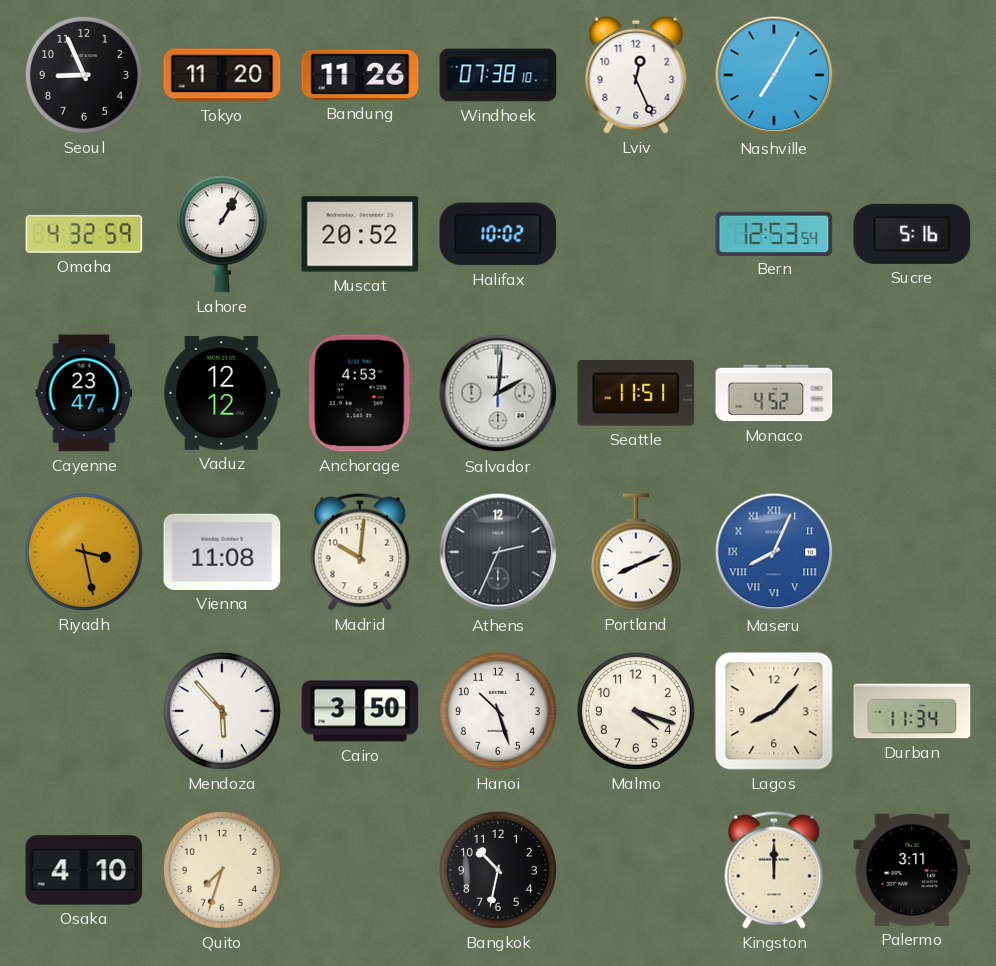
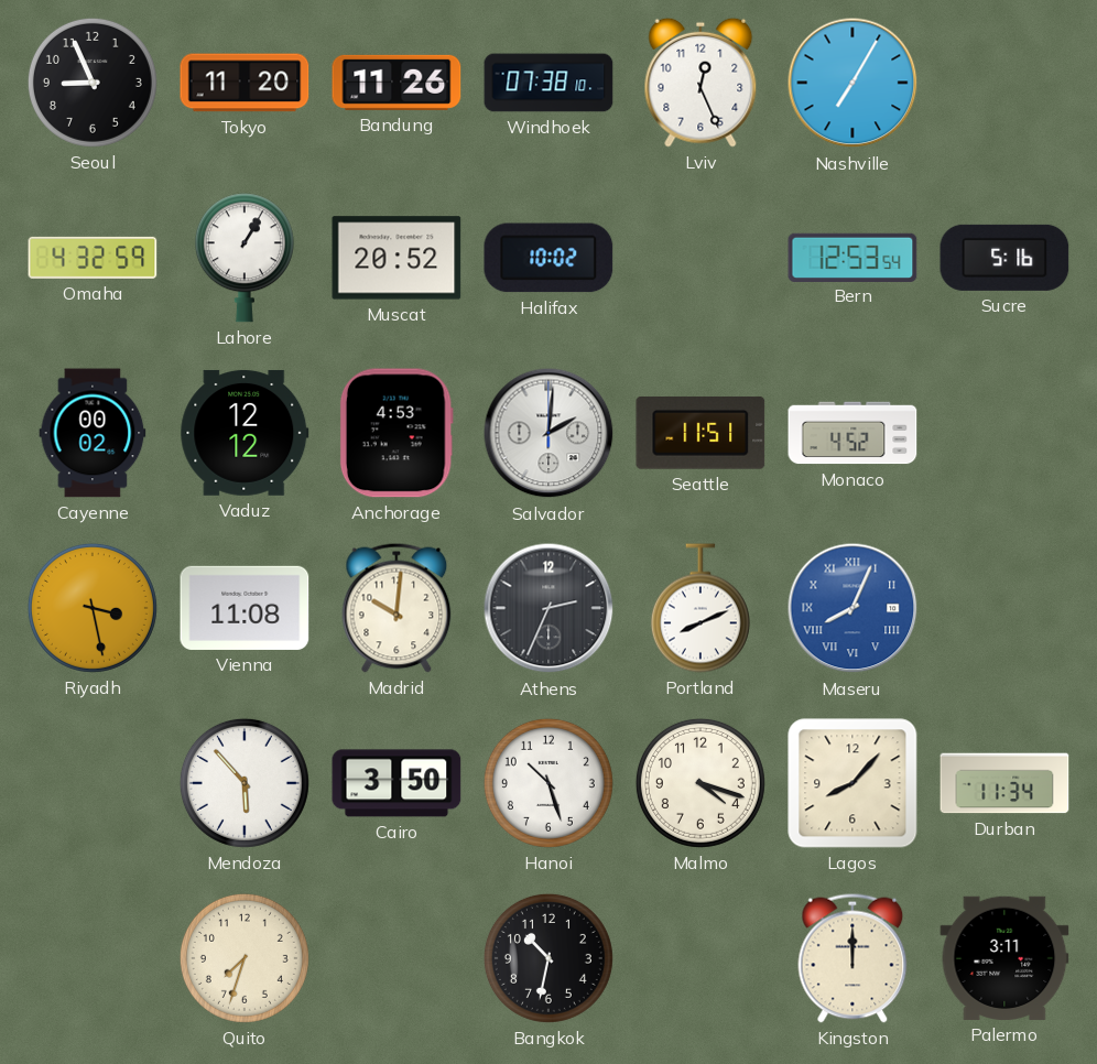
Cayenne: 23:47 -> 00:02 (93, 433)
Osaka: 4:10 -> none (84, 870)
